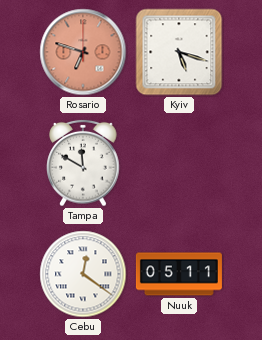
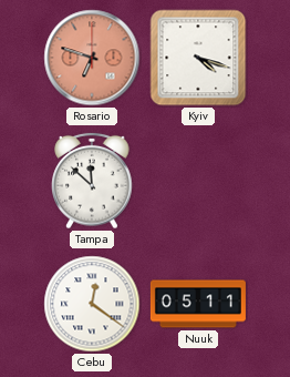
Kyiv: 5:18 -> 4:18 (198, 58)
Tampa: 11:50 -> 11:52 (92, 181)
